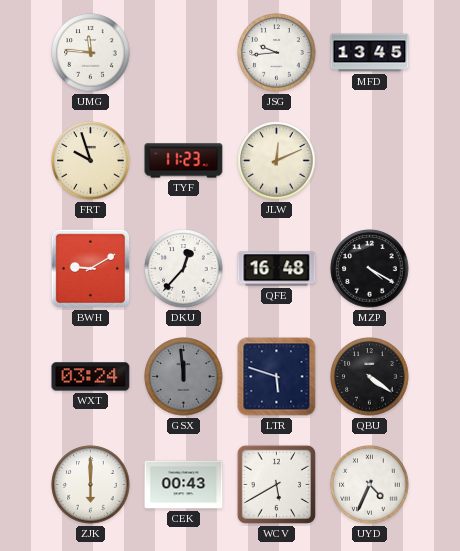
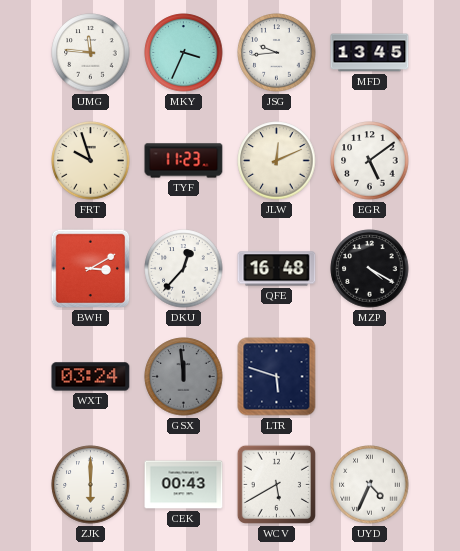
MKY: none -> 3:34 (184, 53)
EGR: none -> 5:09 (370, 161)
BWH: 9:10 -> 3:10 (91, 269)
QBU: 4:21 -> none (370, 377)
